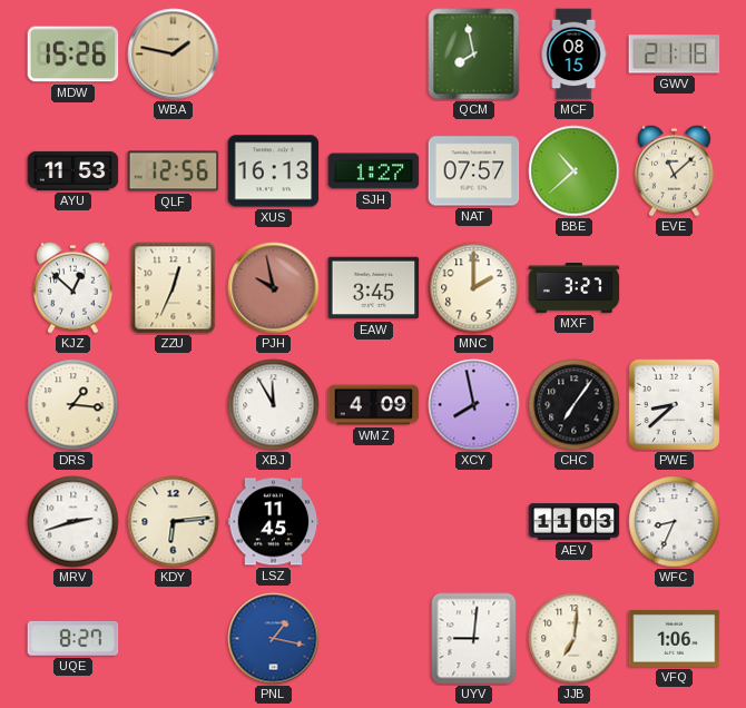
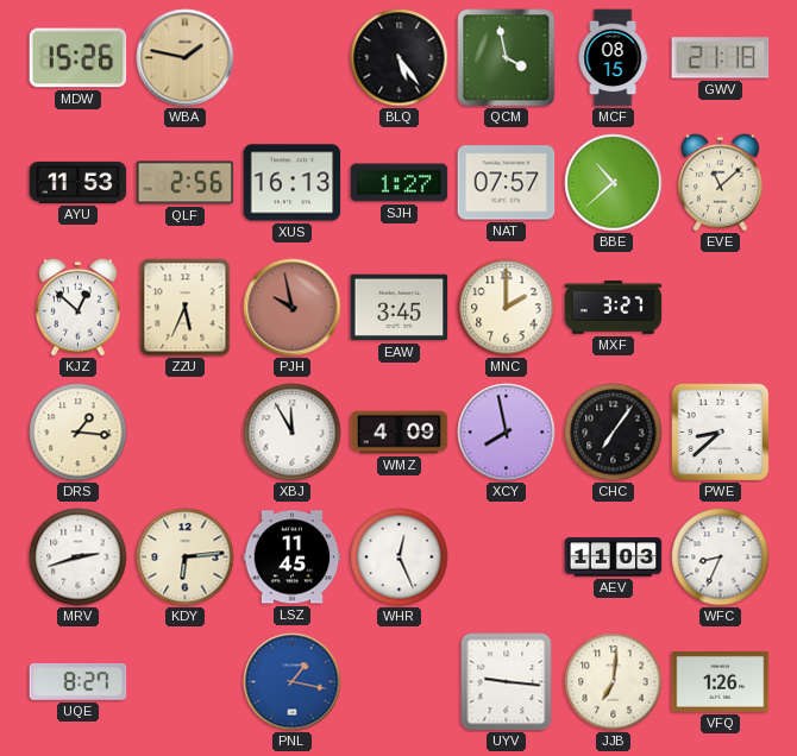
BLQ: none -> 5:24 (400, 58)
QCM: 7:58 -> 3:58 (507, 58)
QLF: 12:56 -> 2:56 (186, 183)
ZZU: 12:34 -> 5:34 (186, 308)
WHR: none -> 12:26 (400, 557)
UYV: 9:01 -> 9:16 (507, 682)
VFQ: 1:06 -> 1:26 (721, 681)
